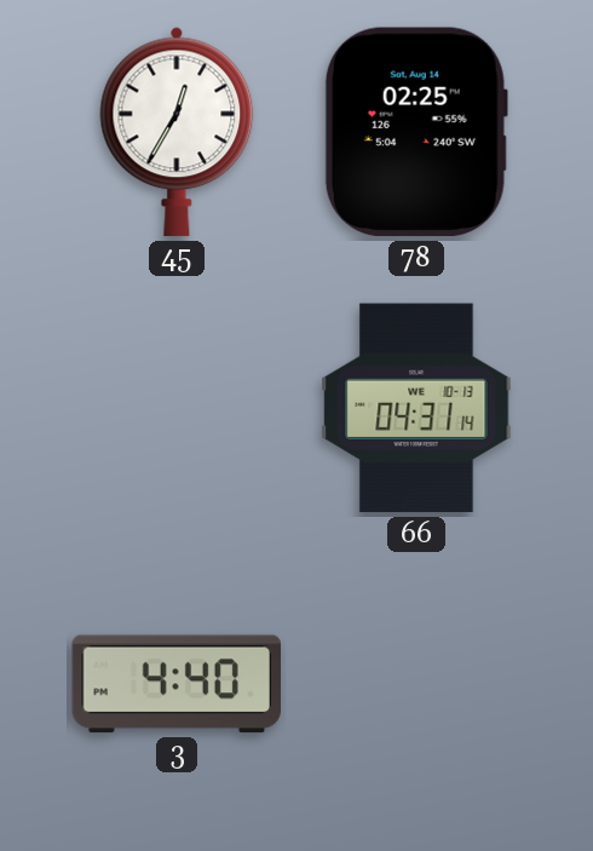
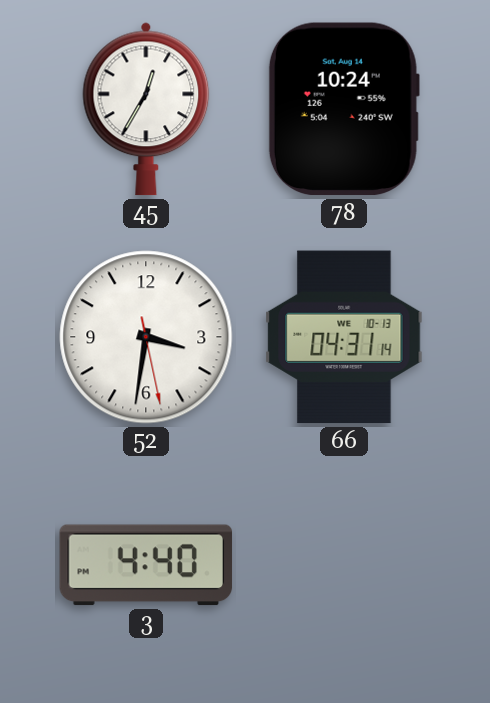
78: 02:25 -> 10:24 (344, 109)
52: none -> 3:31 (146, 337)
